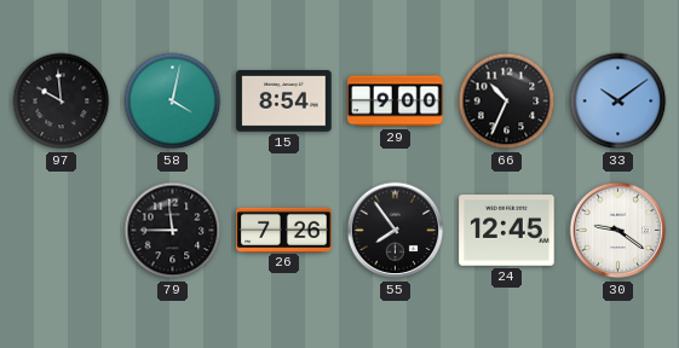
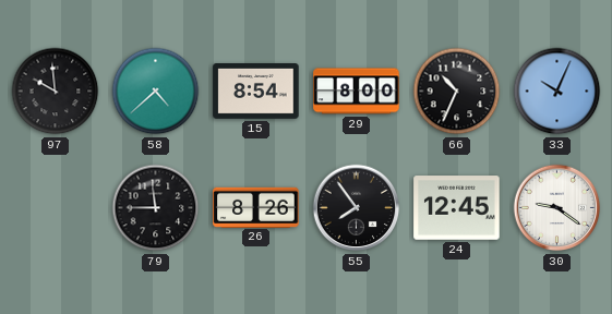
58: 4:02 -> 4:38 (156, 92)
29: 9:00 -> 8:00 (357, 92)
33: 10:09 -> 10:04 (557, 92)
26: 7:26 -> 8:26 (256, 207)
